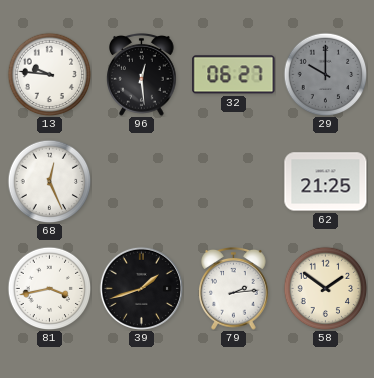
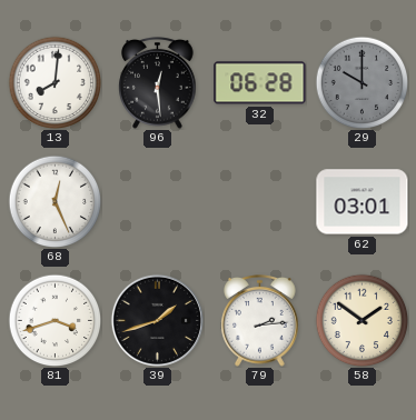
13: 9:46 -> 8:01 (55, 82)
32: 06:27 -> 06:28 (260, 83)
62: 21:25 -> 03:01 (363, 202)
81: 3:43 -> 3:42 (55, 320)
